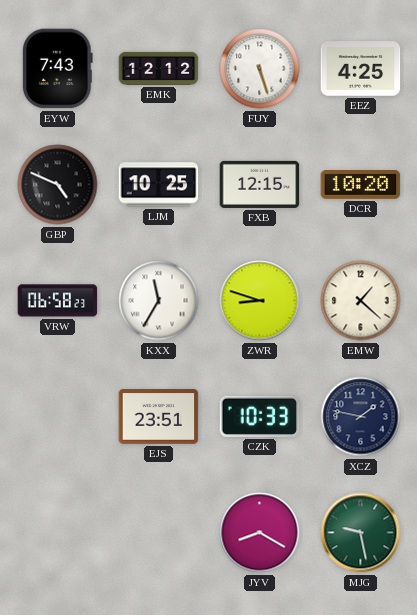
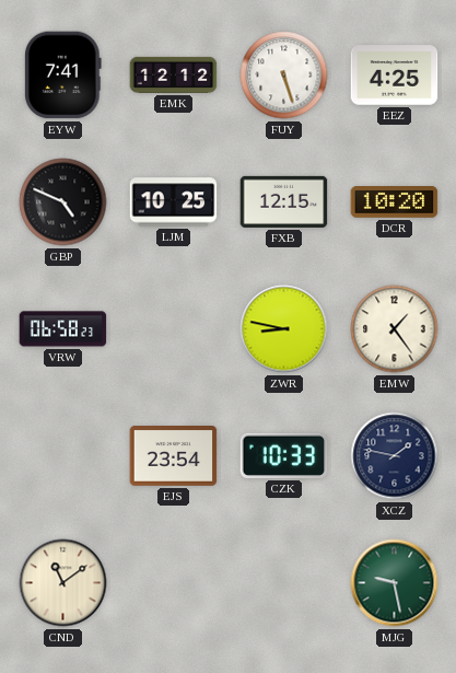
EYW: 7:43 -> 7:41 (62, 76)
KXX: 11:35 -> none (159, 301)
ZWR: 8:48 -> 8:47 (284, 329)
EMW: 1:22 -> 1:24 (395, 329)
EJS: 23:51 -> 23:54 (174, 456)
CND: none -> 11:09 (63, 583)
JYV: 8:20 -> none (260, 533)
